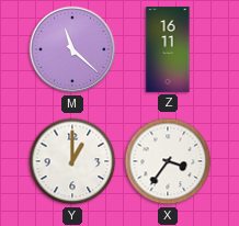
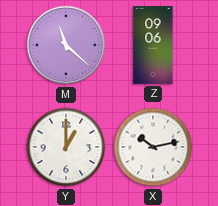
Z: 16:11 -> 09:06 (153, 45)
X: 3:36 -> 10:13 (153, 147)
